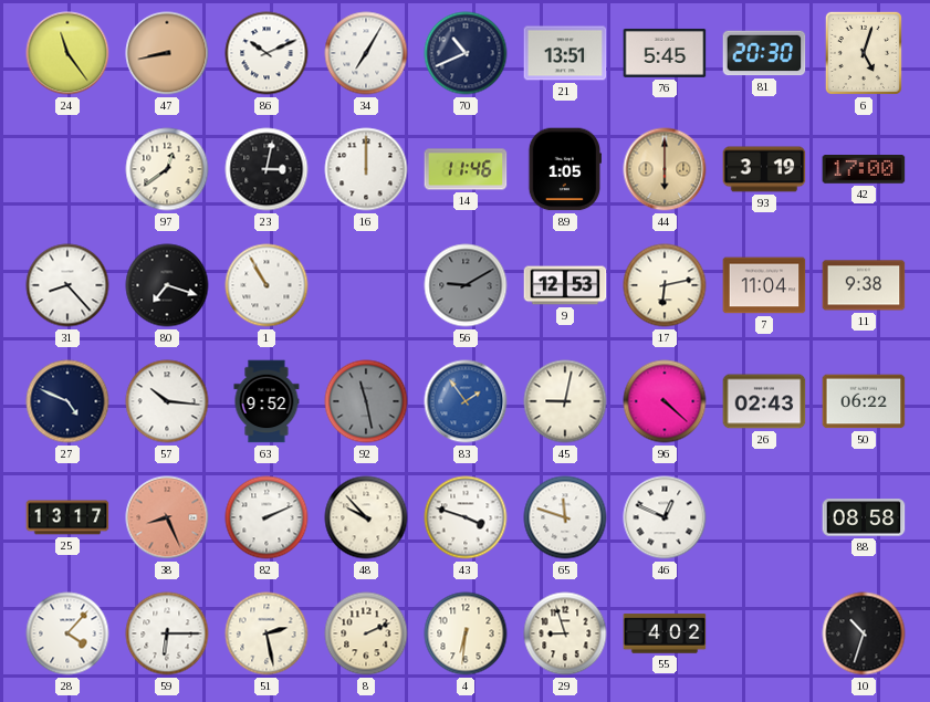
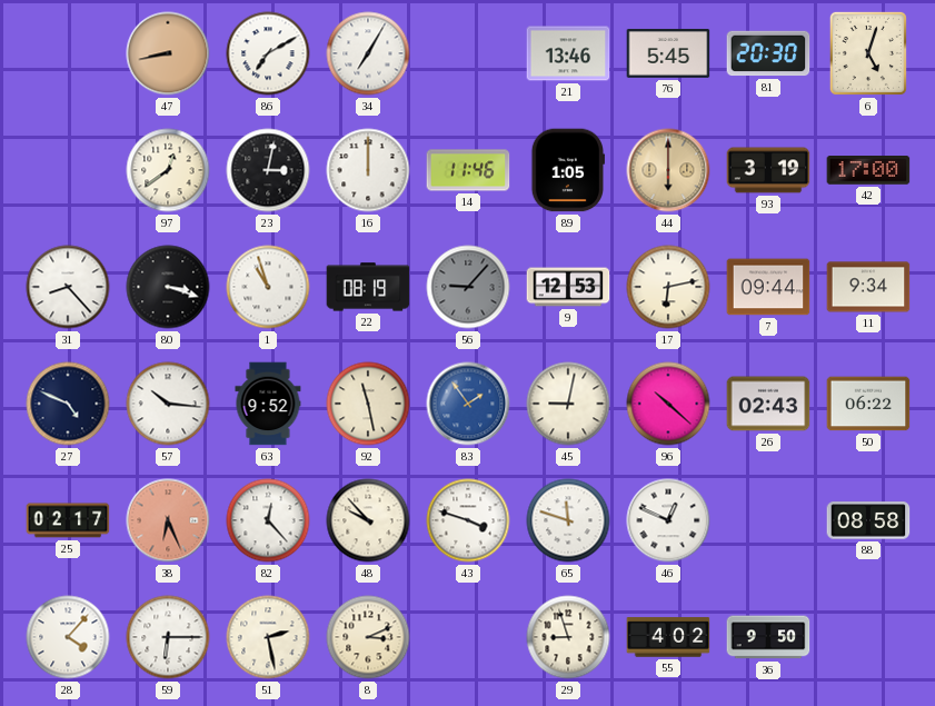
24: 11:24 -> none (67, 53)
86: 10:11 -> 7:10 (268, 53)
70: 10:41 -> none (466, 53)
21: 13:51 -> 13:46 (568, 53)
80: 7:18 -> 3:18 (168, 287)
1: 10:55 -> 10:57 (268, 287)
22: none -> 08:19 (368, 287)
56: 9:10 -> 9:07 (468, 287)
7: 11:04 -> 09:44 (768, 287)
11: 9:38 -> 9:34 (868, 287)
92 dial: grey -> cream (368, 404)
96: 4:22 -> 10:22 (668, 404)
25: 13:17 -> 02:17 (68, 520)
38: 8:26 -> 6:26 (168, 520)
82: 2:11 -> 12:23 (268, 520)
8: 2:11 -> 3:11 (368, 637)
4: 6:31 -> none (466, 633)
36: none -> 9:50 (768, 637)
10: 10:33 -> none (864, 633)
